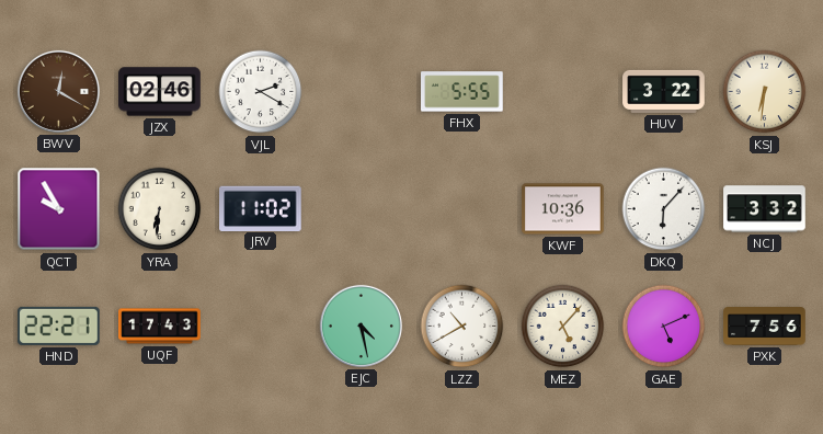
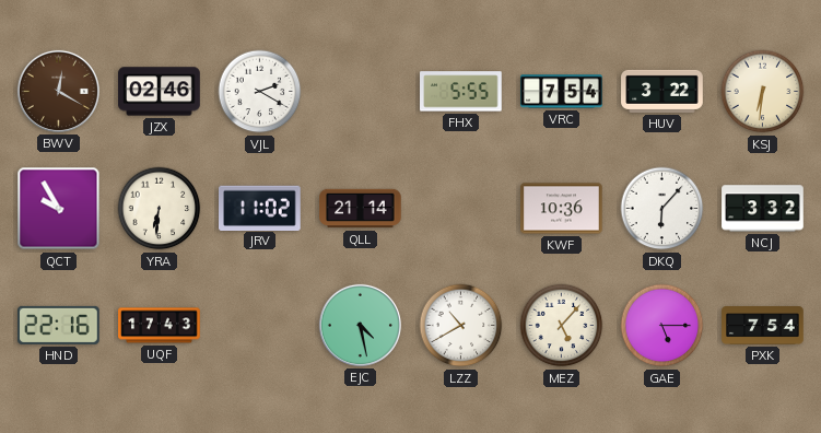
VRC: none -> 7:54 (562, 92)
QLL: none -> 21:14 (361, 209)
HND: 22:21 -> 22:16 (59, 325)
GAE: 5:11 -> 5:15 (662, 326)
PXK: 7:56 -> 7:54 (763, 326)
